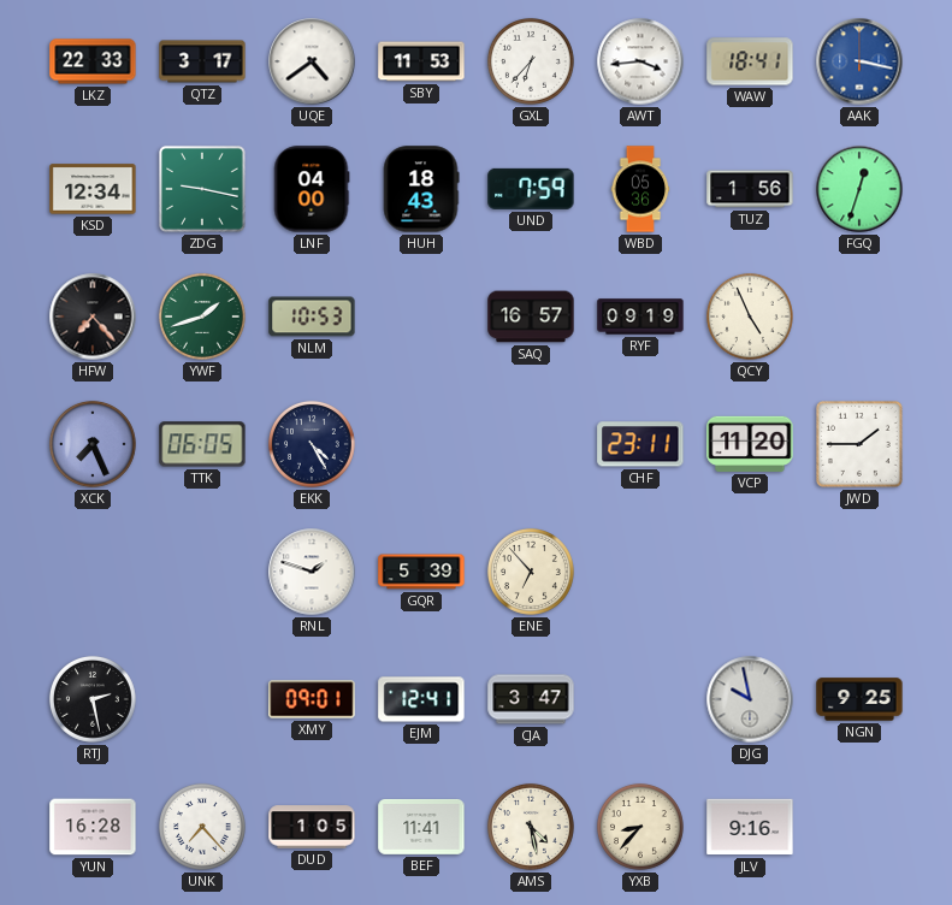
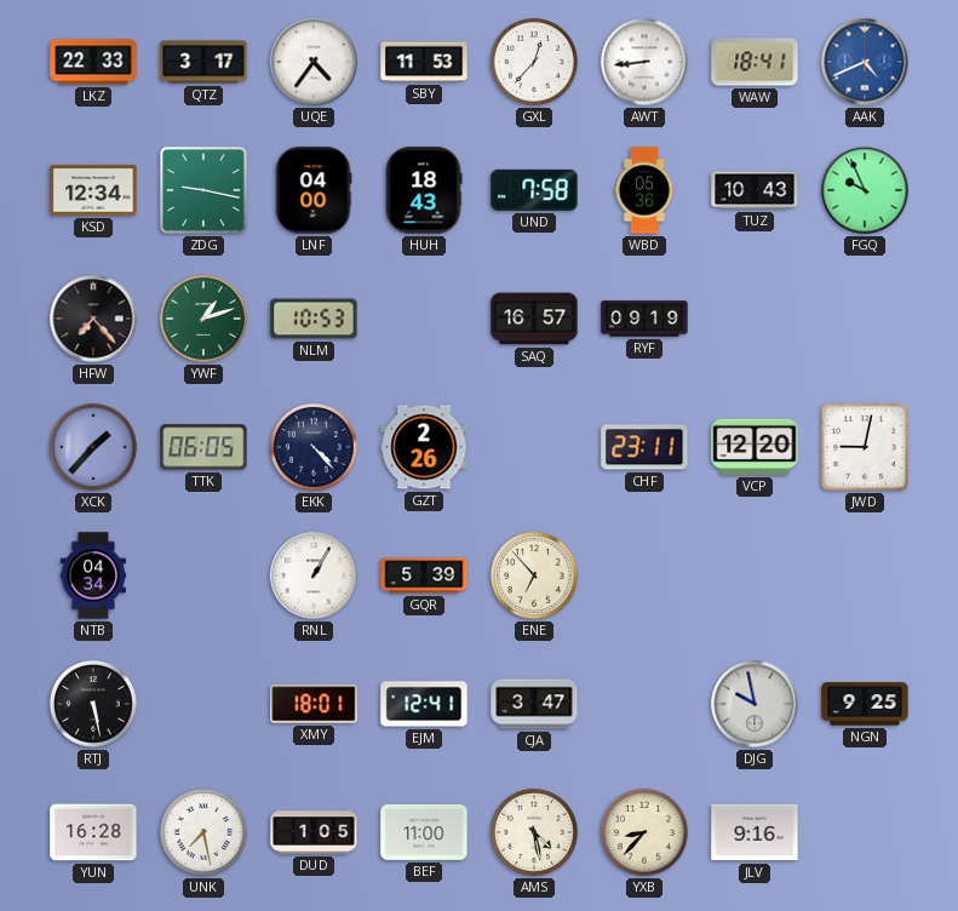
UQE: 4:39 -> 4:36 (314, 62)
GXL: 6:37 -> 12:37 (534, 62)
AWT: 3:44 -> 8:44 (644, 62)
AAK: 3:17 -> 4:41 (865, 62)
UND: 7:59 -> 7:58 (534, 190)
TUZ: 1:56 -> 10:43 (755, 190)
FGQ: 12:33 -> 9:56 (865, 190)
YWF: 1:42 -> 1:12 (203, 319)
QCY: 4:56 -> none (750, 317)
XCK: 7:26 -> 1:37 (93, 447)
EKK: 4:25 -> 4:23 (314, 447)
GZT: none -> 2:26 (424, 447)
VCP: 11:20 -> 12:20 (755, 447)
JWD: 1:45 -> 9:02 (866, 448)
NTB: none -> 04:34 (93, 575)
RNL: 1:48 -> 1:05 (314, 575)
RTJ: 2:28 -> 5:28 (93, 704)
XMY: 09:01 -> 18:01 (314, 704)
UNK: 7:23 -> 7:28 (203, 832)
BEF: 11:41 -> 11:00 (424, 832)
